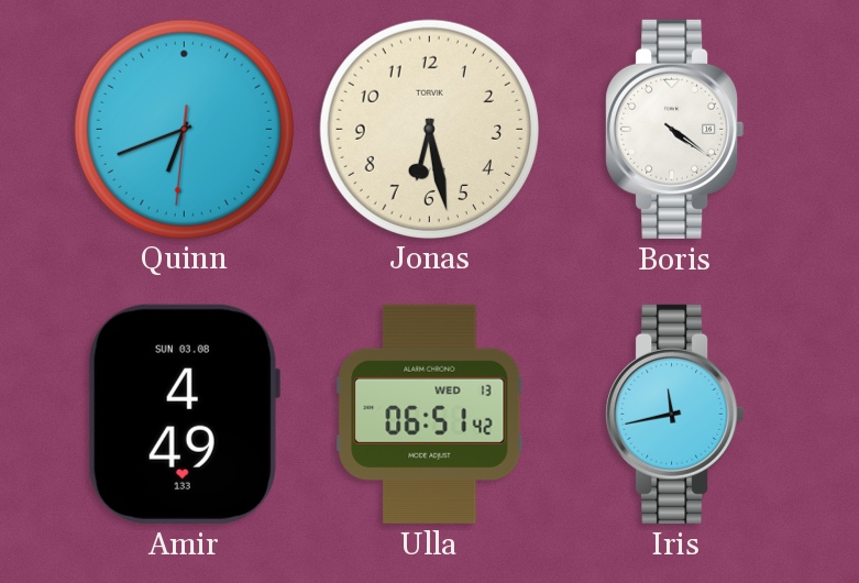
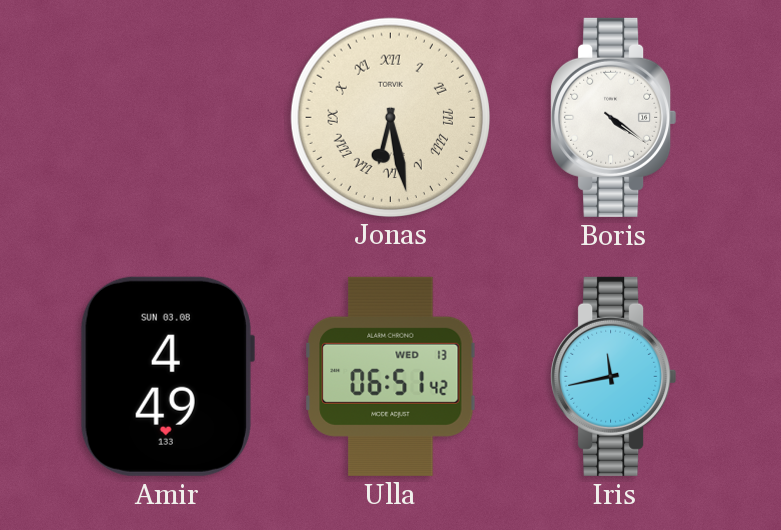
Quinn: 6:41 -> none (184, 129)
Jonas numerals: Arabic -> Roman (390, 117)
